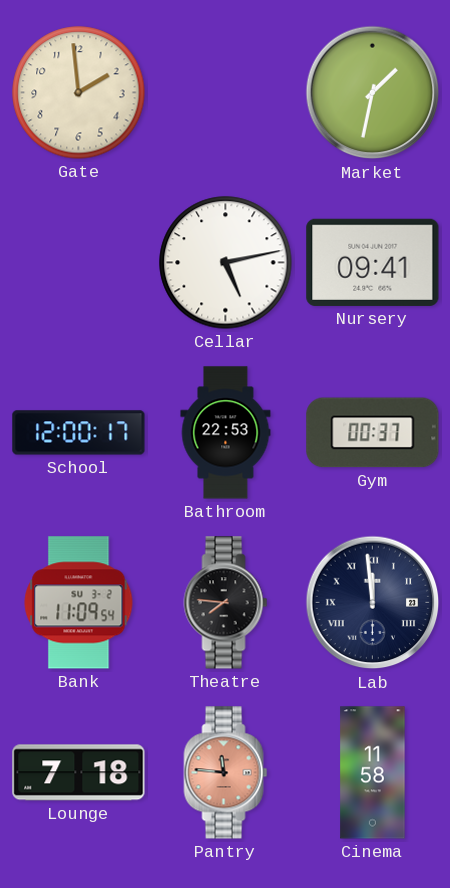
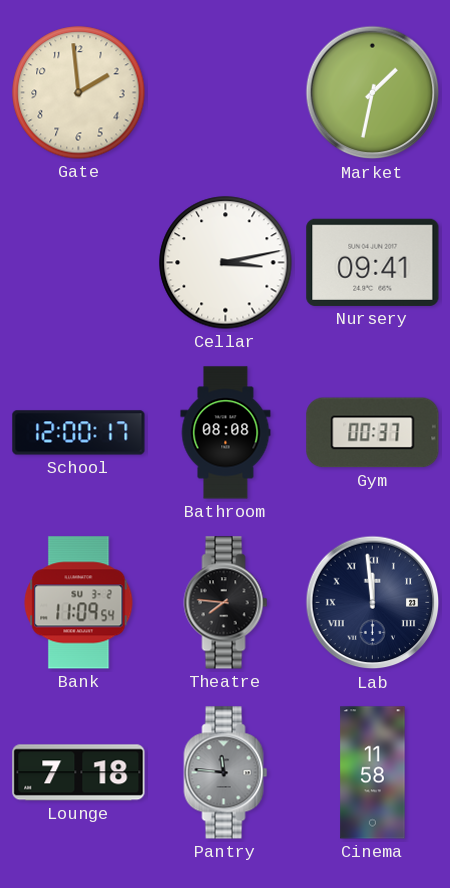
Cellar: 5:13 -> 3:13 (226, 263)
Bathroom: 22:53 -> 08:08 (226, 433)
Pantry dial: salmon -> grey (226, 773)
